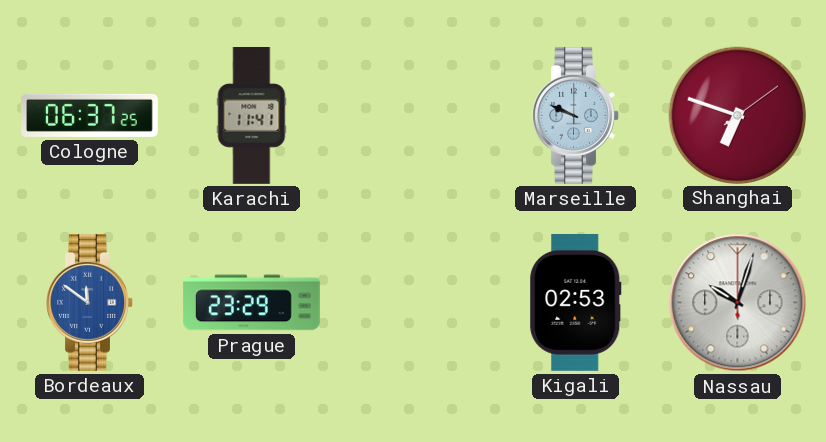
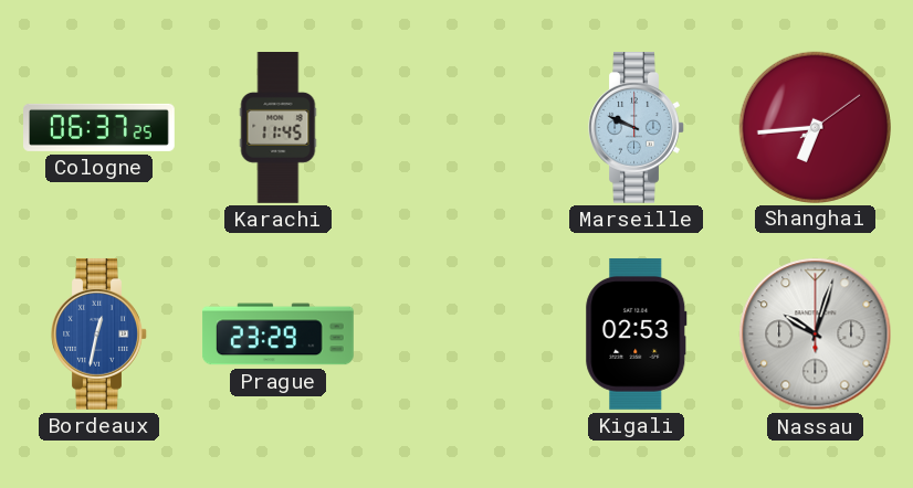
Karachi: 11:41 -> 11:45 (279, 128)
Shanghai: 6:48 -> 6:44 (815, 127)
Bordeaux: 11:51 -> 12:32 (99, 333)
